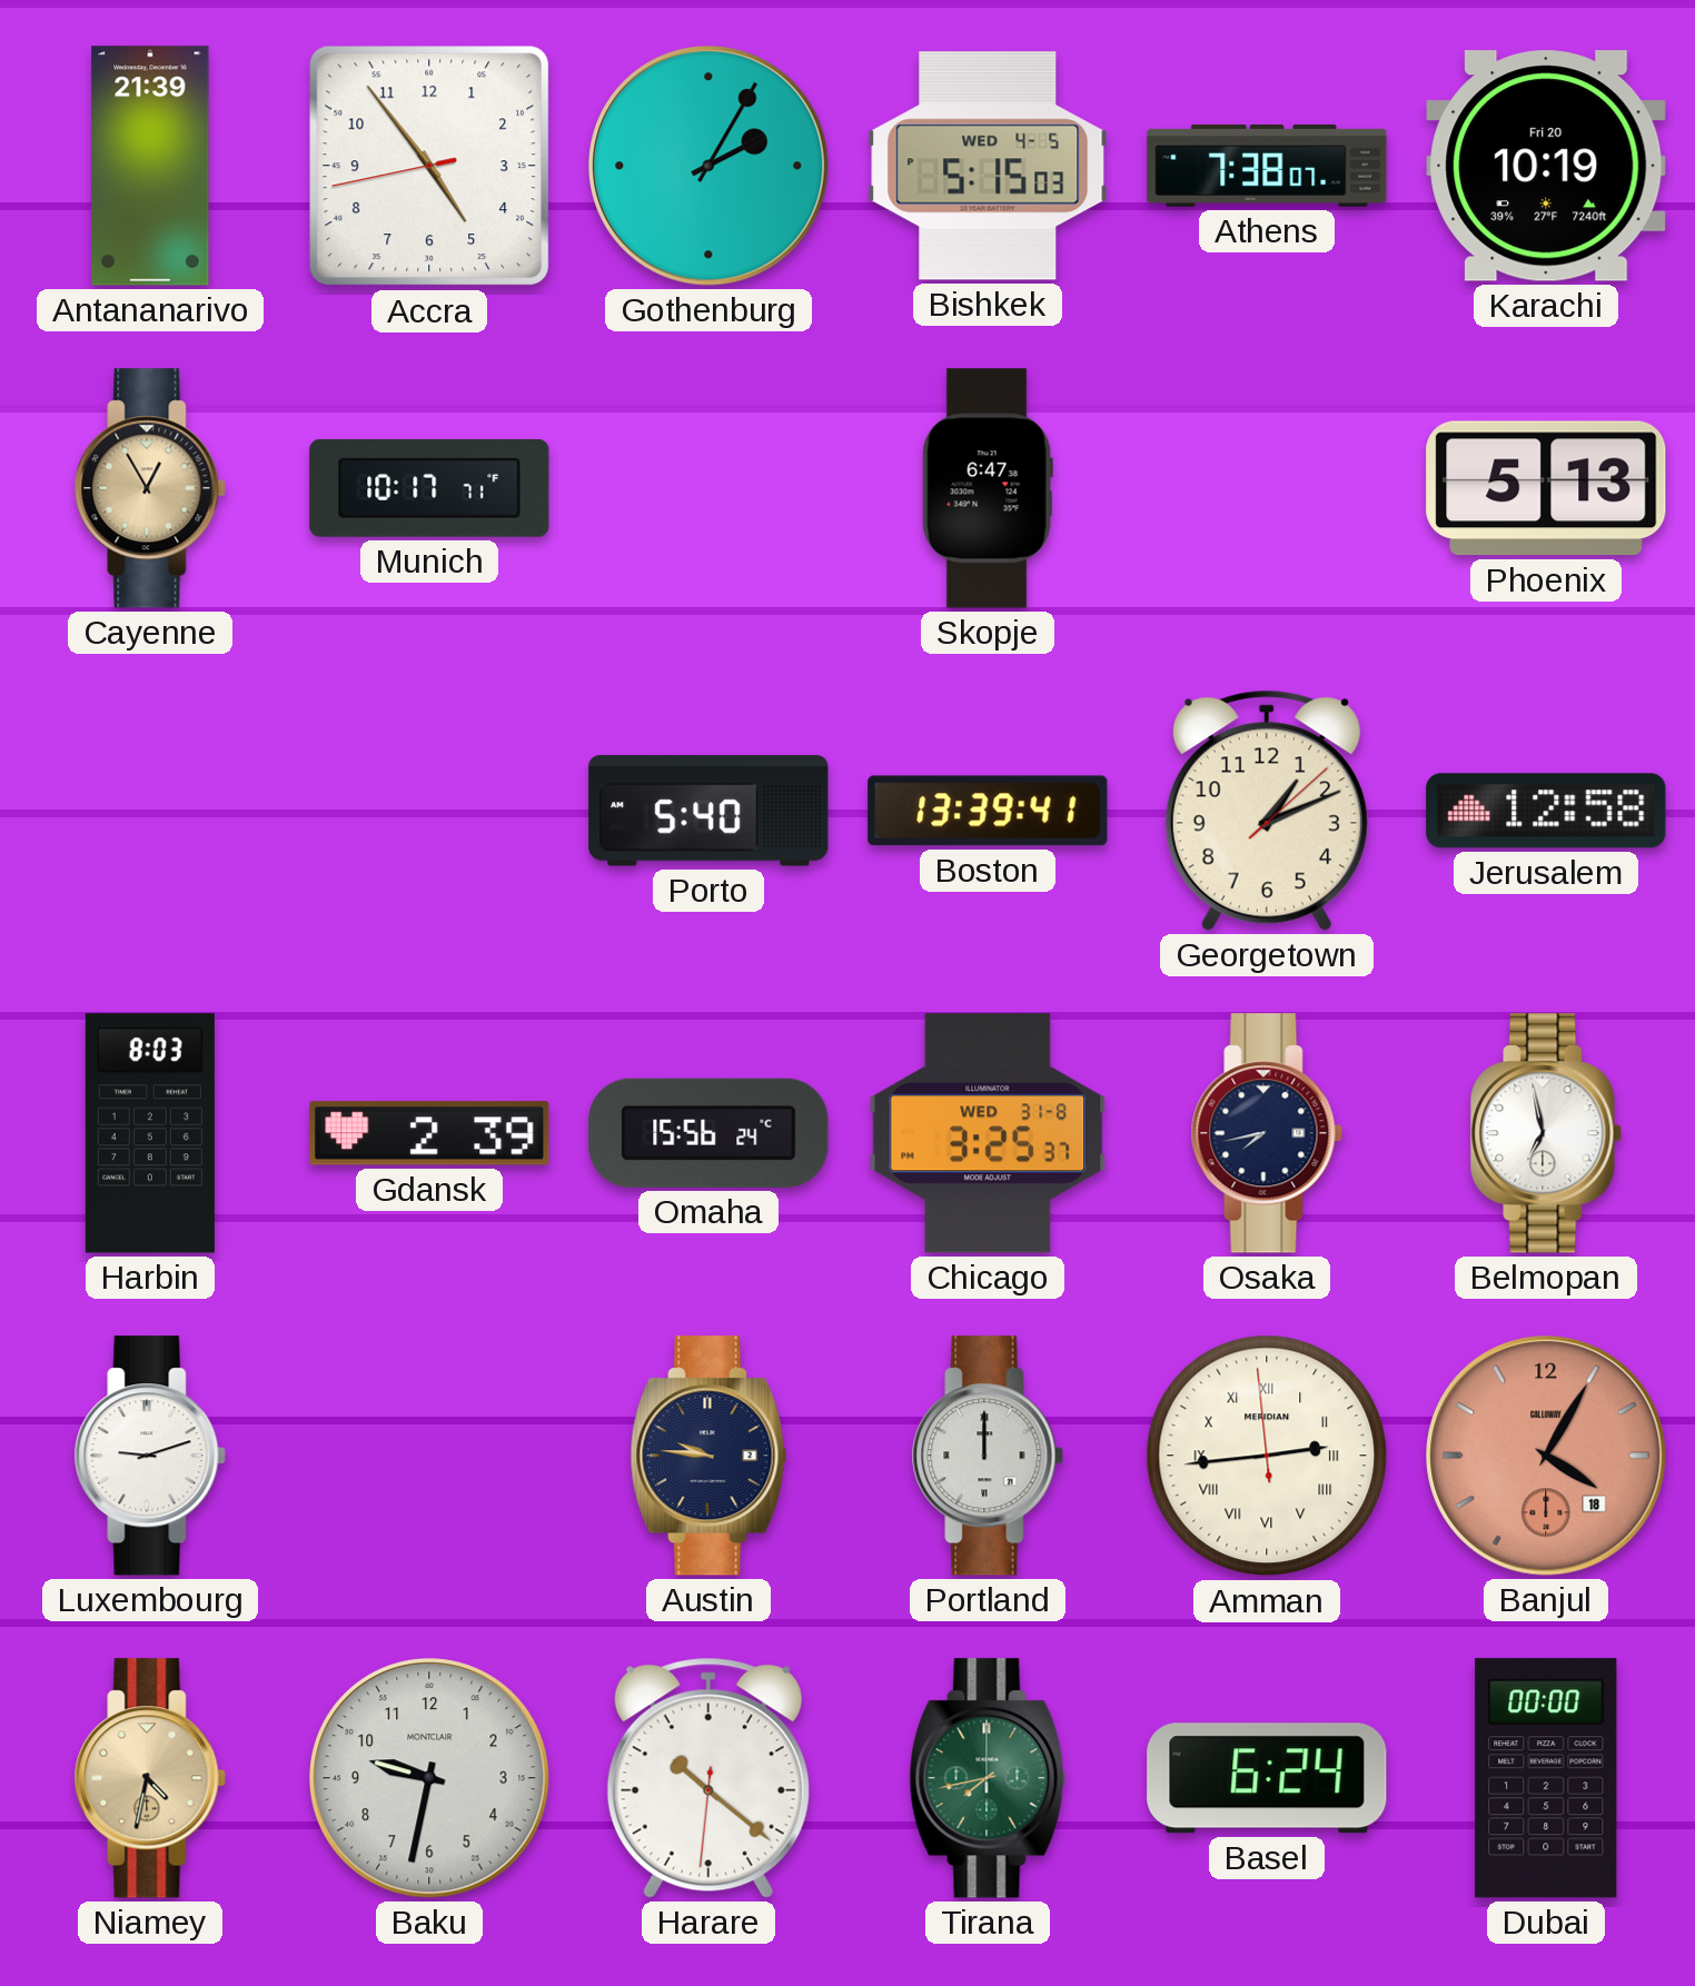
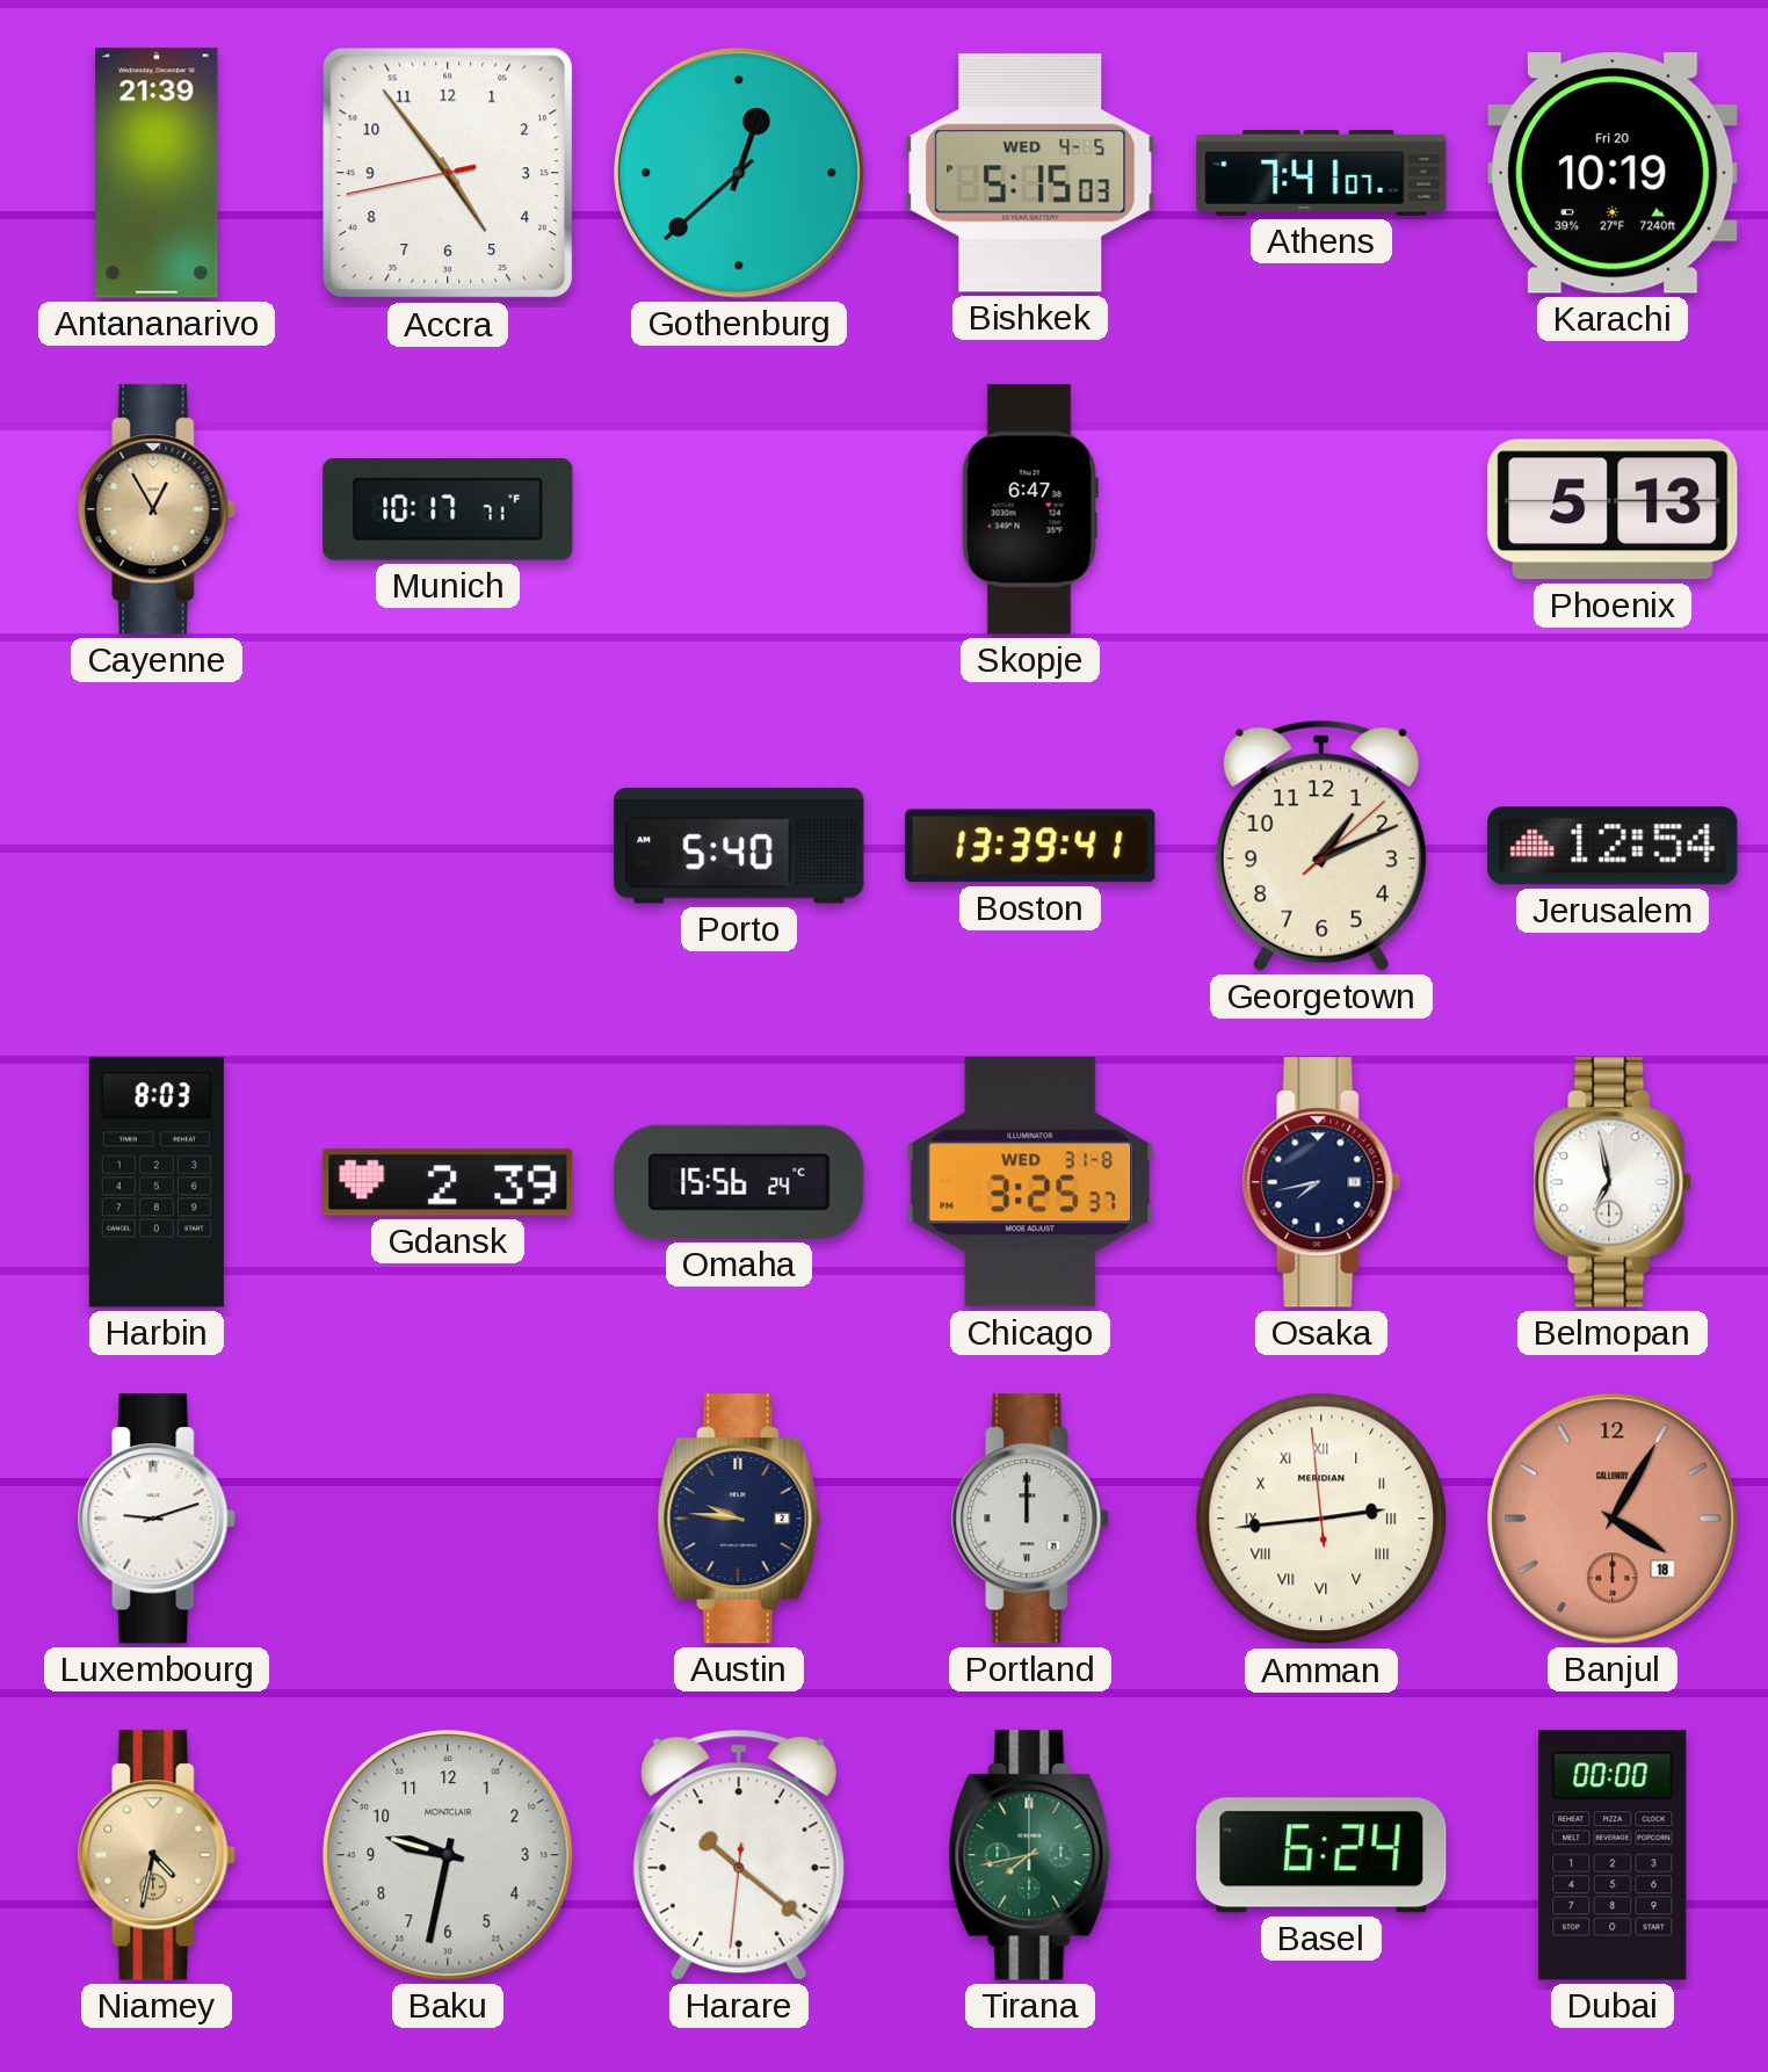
Gothenburg: 2:05 -> 12:38 (739, 173)
Athens: 7:38 -> 7:41 (1321, 173)
Jerusalem: 12:58 -> 12:54 (1613, 846)
